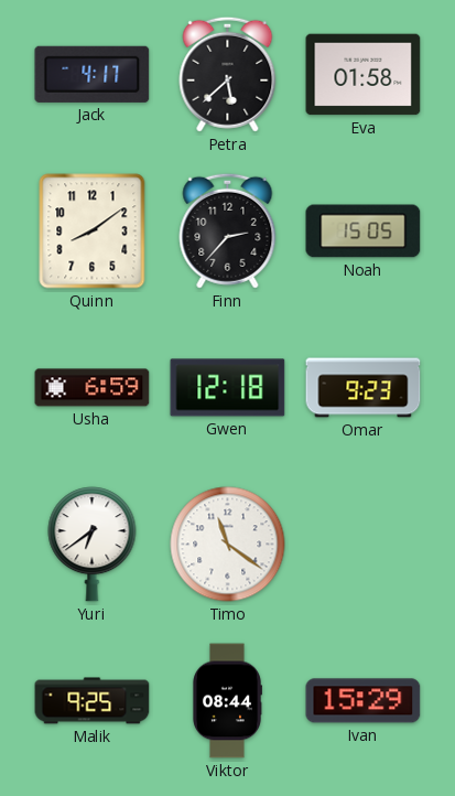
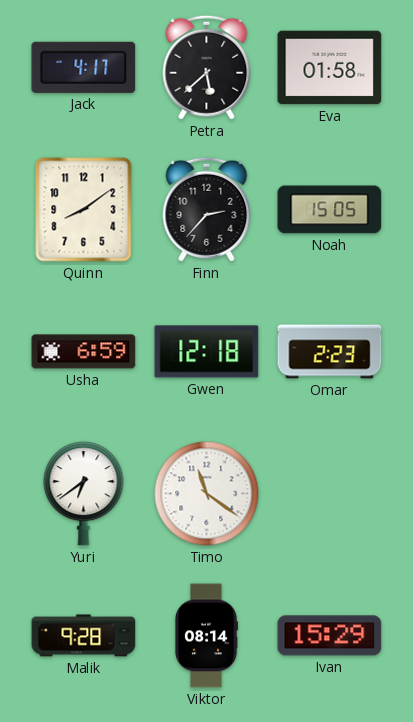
Omar: 9:23 -> 2:23 (330, 352)
Malik: 9:25 -> 9:28 (84, 636)
Viktor: 08:44 -> 08:14 (206, 636)
